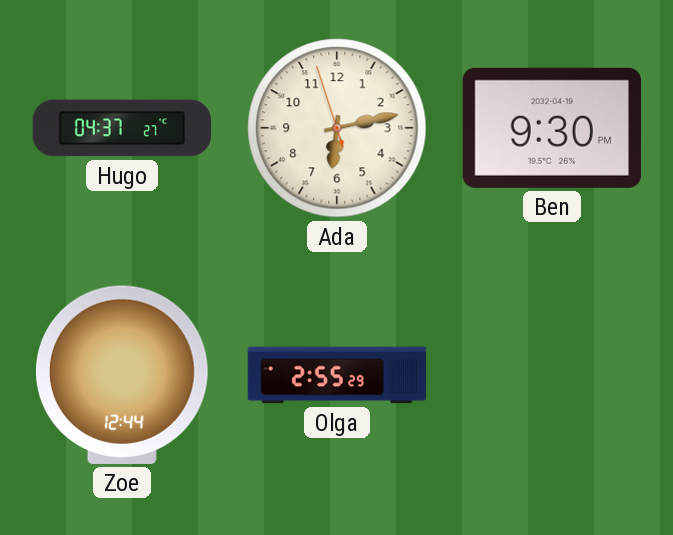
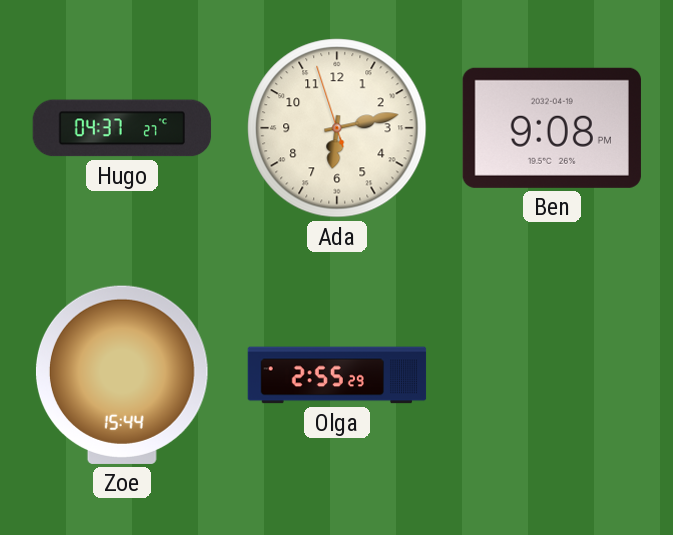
Ben: 9:30 -> 9:08 (552, 128)
Zoe: 12:44 -> 15:44 (122, 375)
